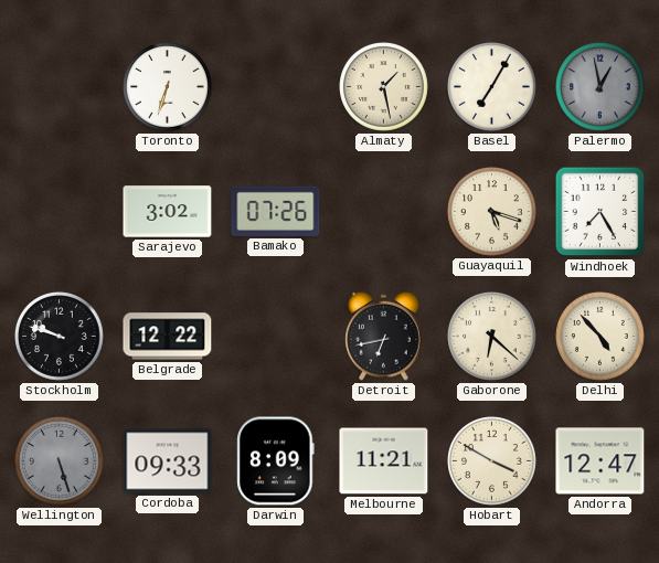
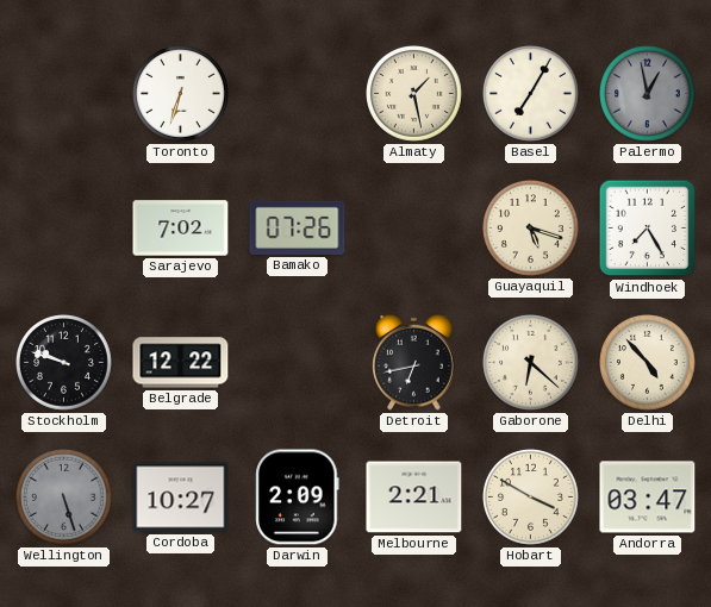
Sarajevo: 3:02 -> 7:02 (181, 229)
Cordoba: 09:33 -> 10:27 (181, 498)
Darwin: 8:09 -> 2:09 (298, 498)
Melbourne: 11:21 -> 2:21 (414, 498)
Andorra: 12:47 -> 03:47 (648, 498)
